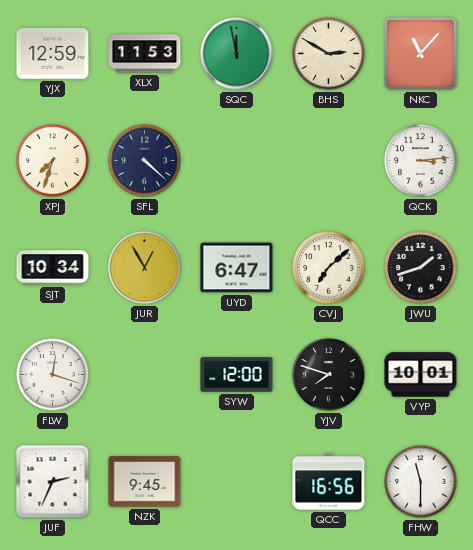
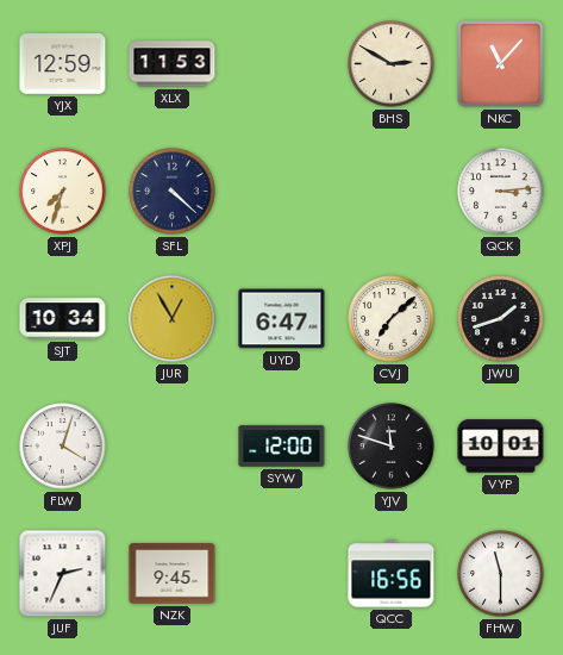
SQC: 11:58 -> none (237, 54)
FLW: 12:18 -> 4:03 (63, 447)
YJV: 7:48 -> 11:48 (392, 447)
